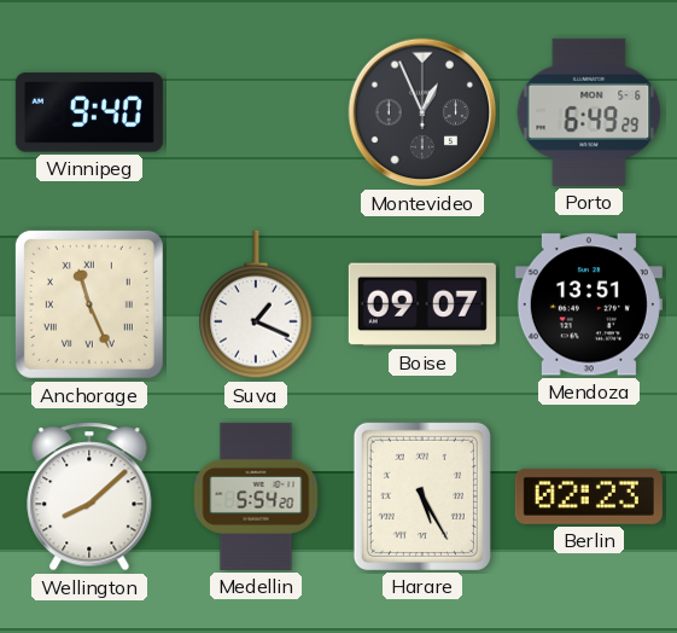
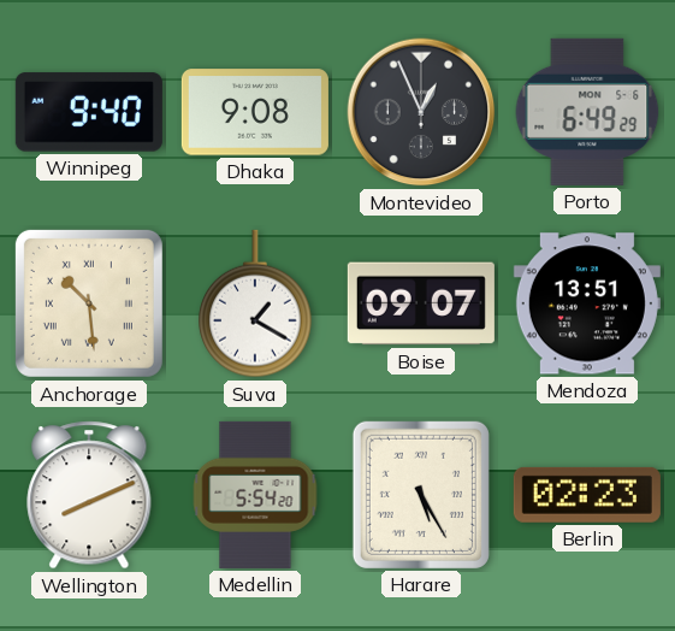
Dhaka: none -> 9:08 (255, 112)
Anchorage: 11:26 -> 10:29 (89, 303)
Suva: 1:19 -> 1:20 (256, 303)
Wellington: 8:08 -> 8:11 (89, 495)
